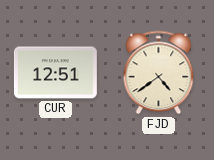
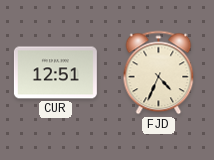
FJD: 4:39 -> 4:34 (159, 73)
